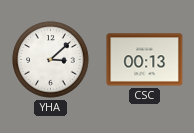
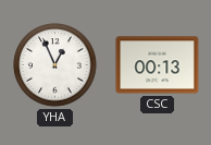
YHA: 3:08 -> 12:56 (55, 65)
